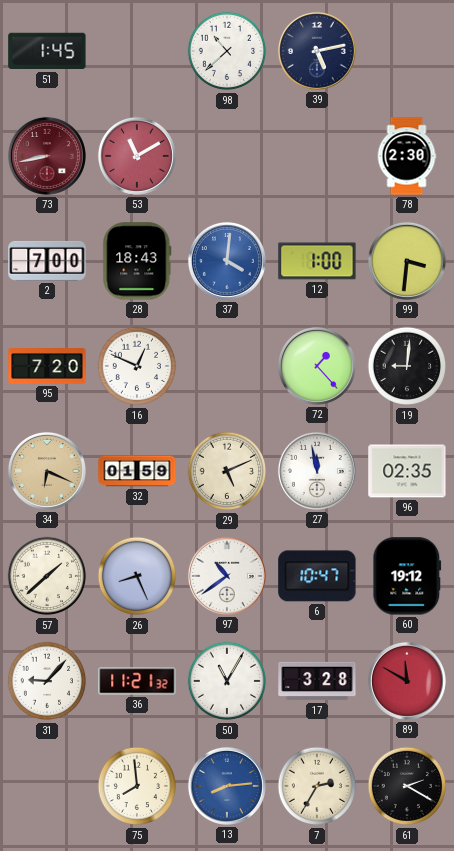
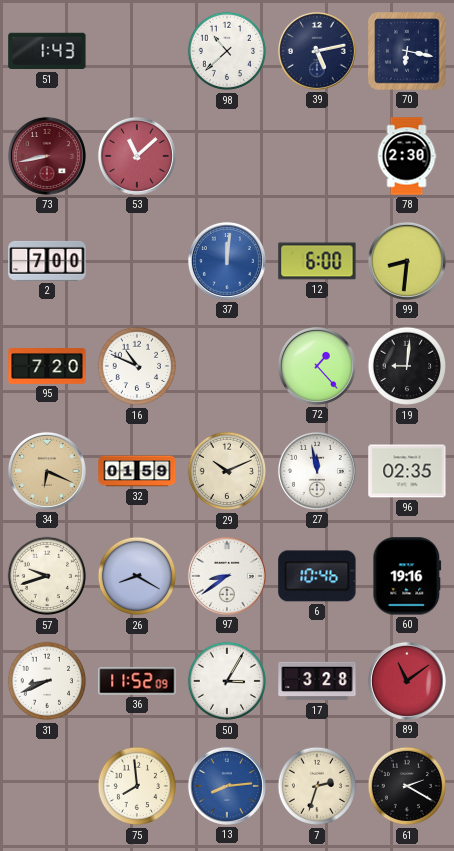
51: 1:45 -> 1:43 (47, 51)
70: none -> 6:17 (407, 51)
53: 11:10 -> 11:08 (137, 156)
28: 18:43 -> none (137, 261)
37: 4:01 -> 12:01 (227, 261)
12: 1:00 -> 6:00 (317, 261)
99: 3:31 -> 8:31 (407, 261)
16: 12:49 -> 10:49 (137, 366)
29: 5:11 -> 10:11 (227, 471)
57: 1:38 -> 9:42 (47, 576)
26: 8:26 -> 8:20 (137, 576)
97: 10:39 -> 8:39 (227, 576)
6: 10:47 -> 10:46 (317, 576)
60: 19:12 -> 19:16 (407, 576)
31: 9:07 -> 8:41 (47, 681)
36: 11:21 -> 11:52 (137, 681)
50: 11:05 -> 3:05 (227, 681)
89: 11:50 -> 11:09 (407, 681)
7: 2:35 -> 2:33 (317, 786)
